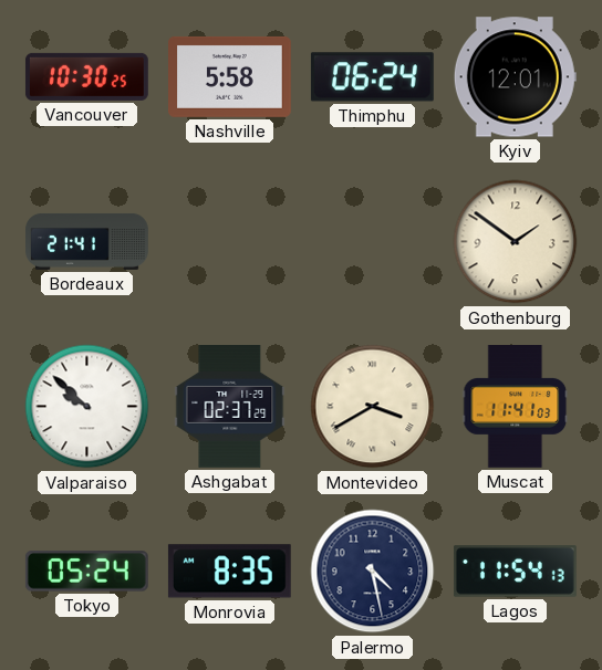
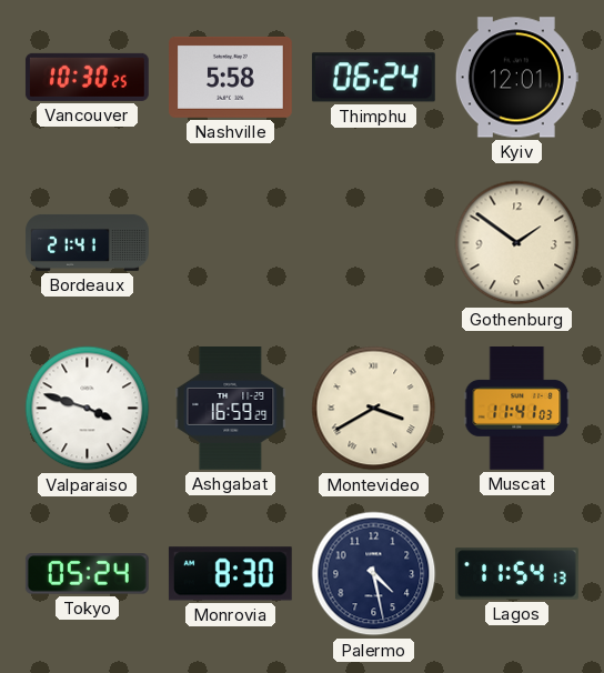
Valparaiso: 9:52 -> 3:48 (88, 409)
Ashgabat: 02:37 -> 16:59 (231, 409)
Monrovia: 8:35 -> 8:30 (230, 574)
